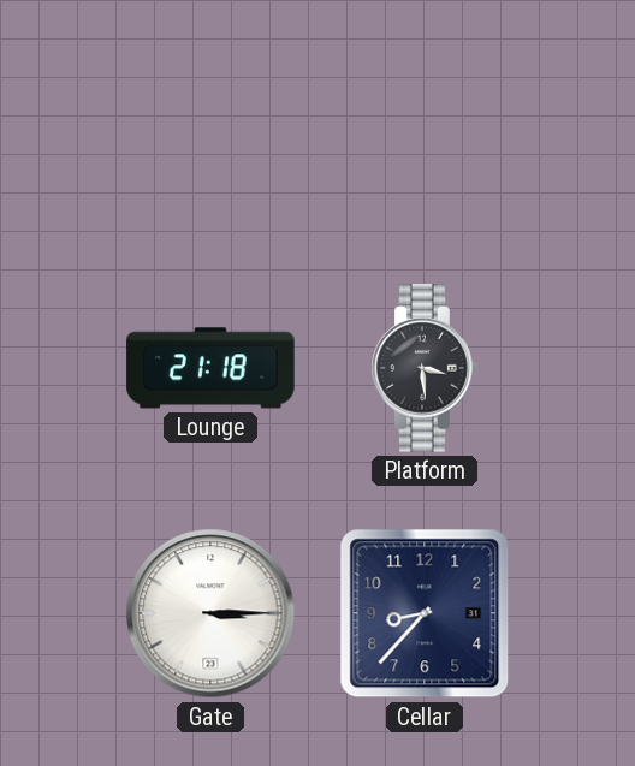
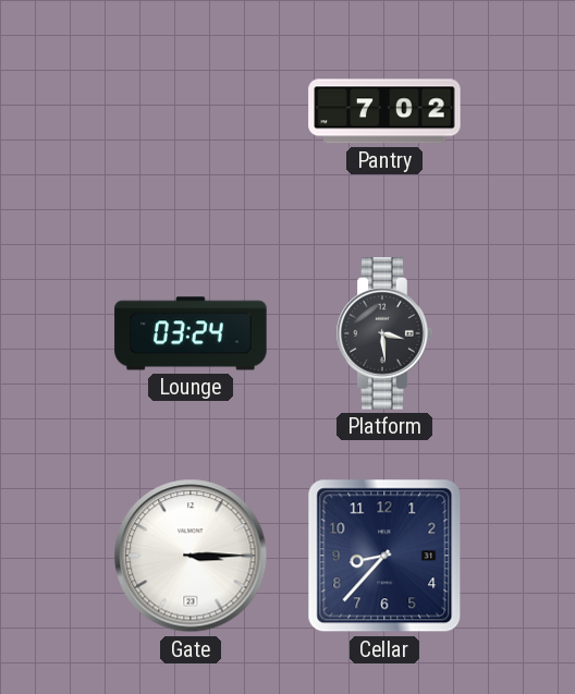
Pantry: none -> 7:02 (384, 111)
Lounge: 21:18 -> 03:24 (191, 333)
